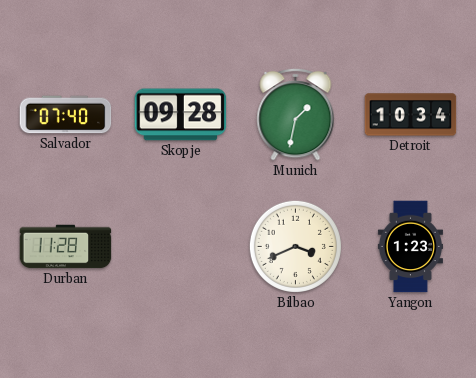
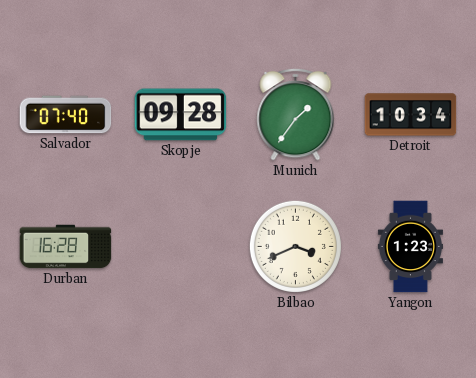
Munich: 1:32 -> 1:36 (296, 114)
Durban: 11:28 -> 16:28 (66, 247)
